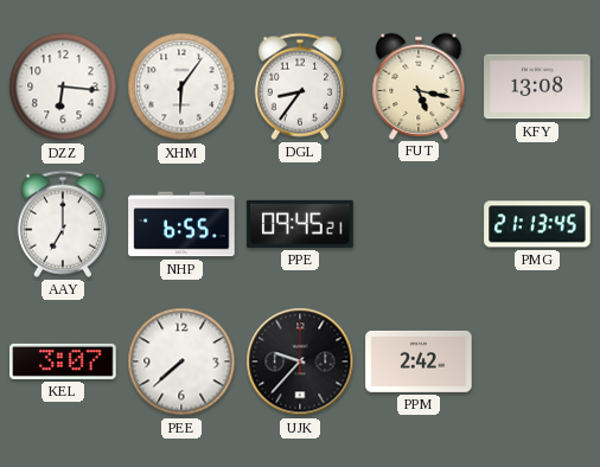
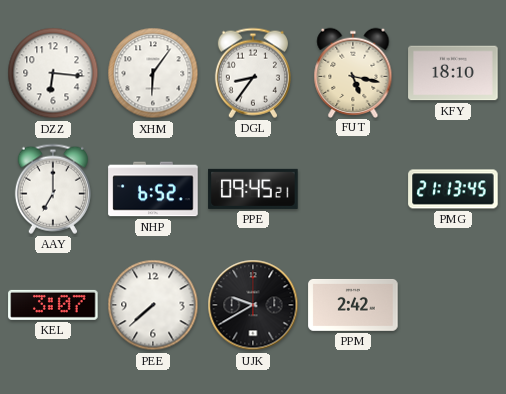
KFY: 13:08 -> 18:10 (453, 73)
NHP: 6:55 -> 6:52 (153, 189)
UJK: 9:37 -> 9:40 (253, 305)
